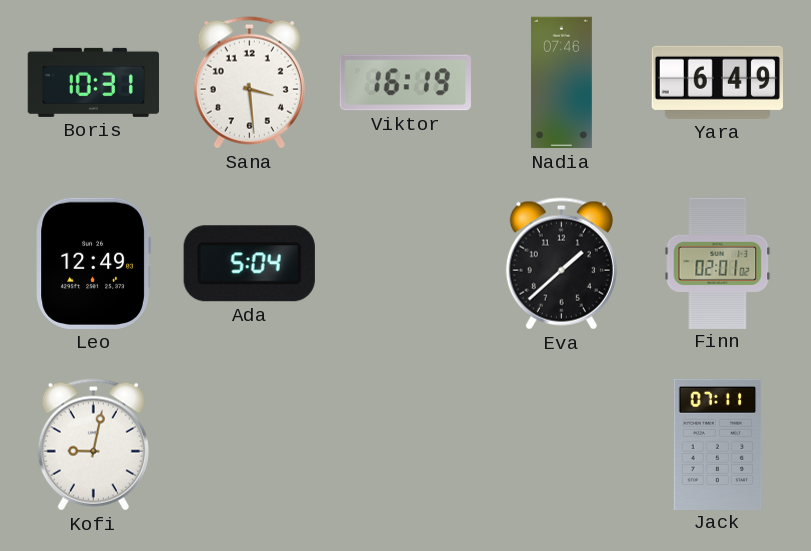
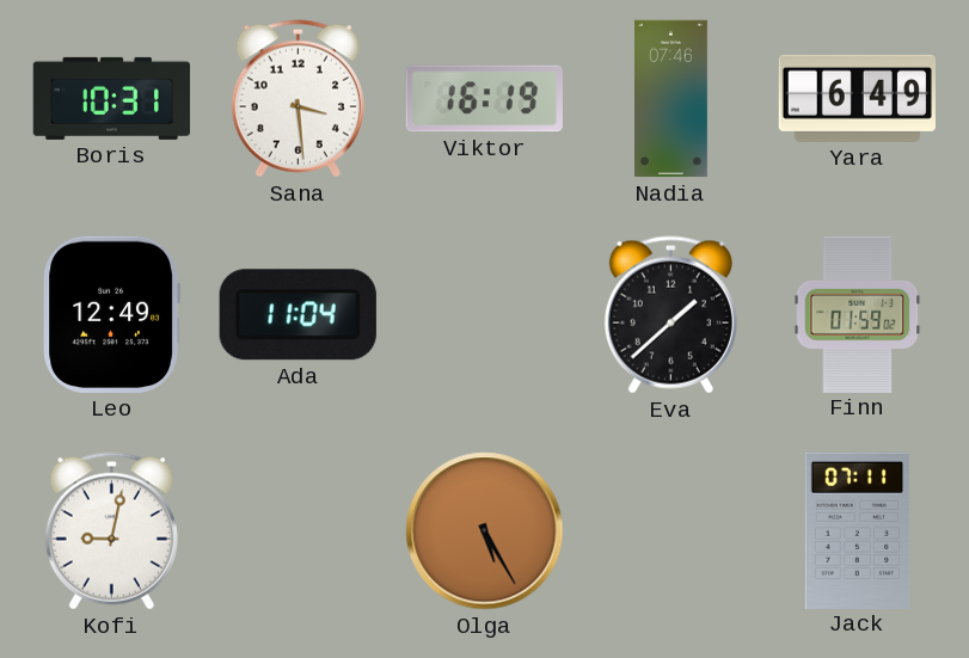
Ada: 5:04 -> 11:04 (298, 315)
Finn: 02:01 -> 01:59 (858, 314)
Olga: none -> 5:25 (485, 531)
